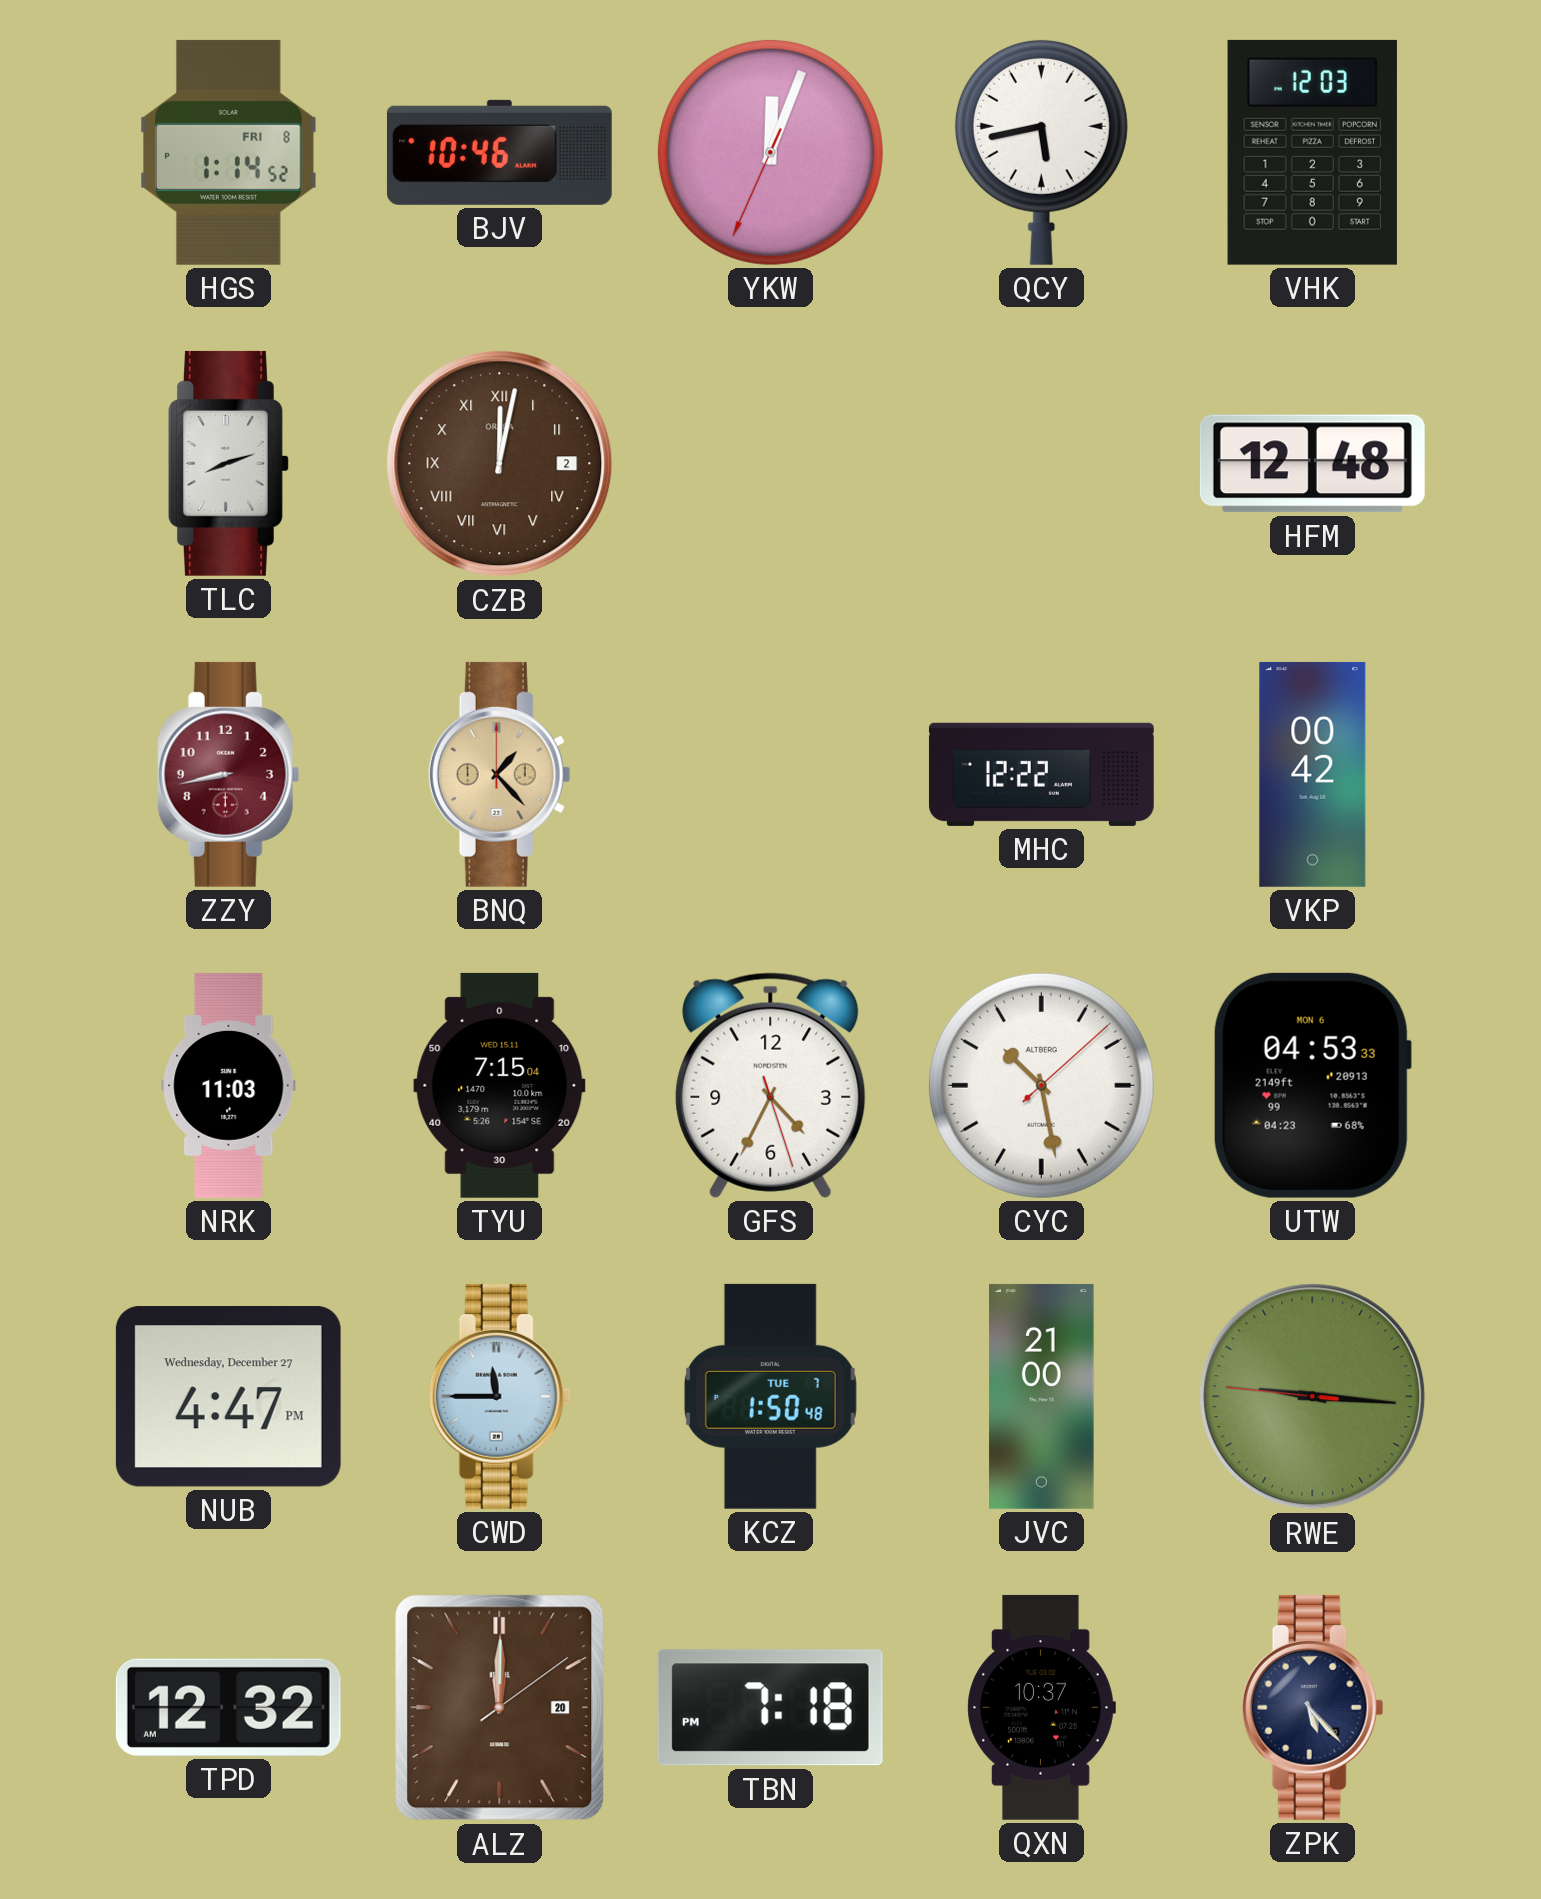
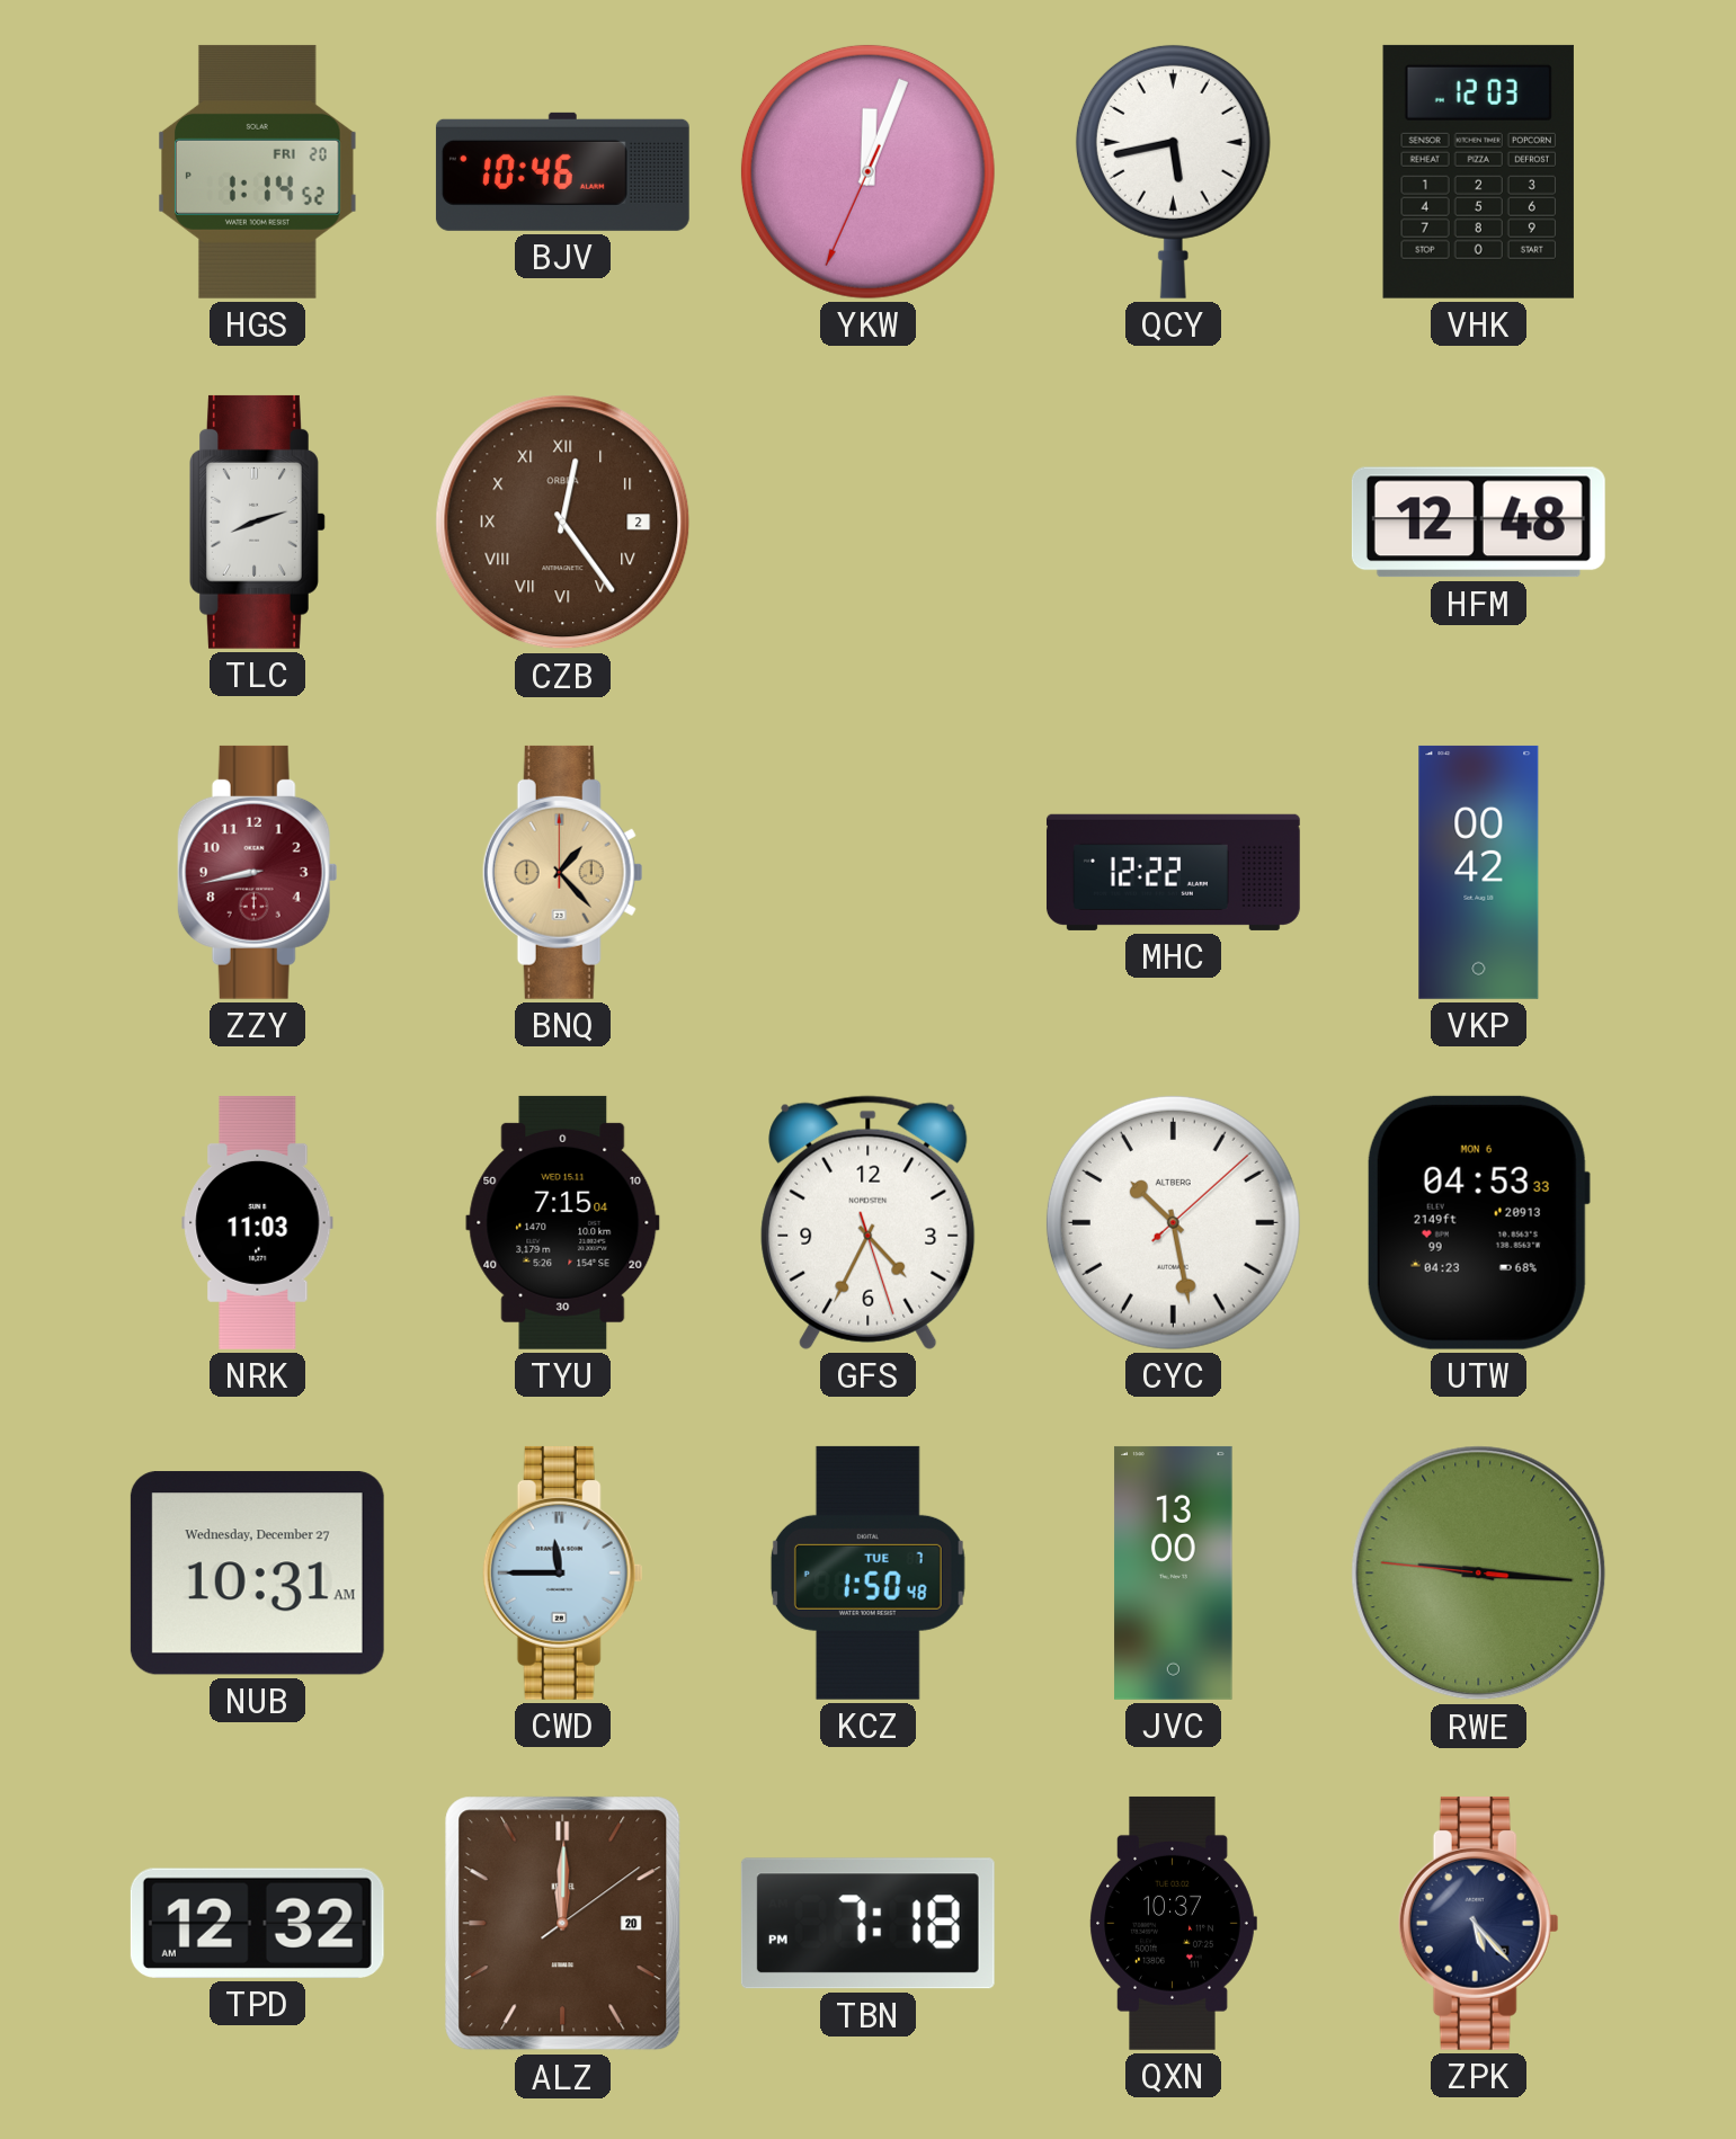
HGS date: FRI 8 -> FRI 20 (258, 171)
CZB: 12:02 -> 12:24 (563, 523)
NUB: 4:47 -> 10:31 (257, 1574)
JVC: 21:00 -> 13:00 (1174, 1572)
